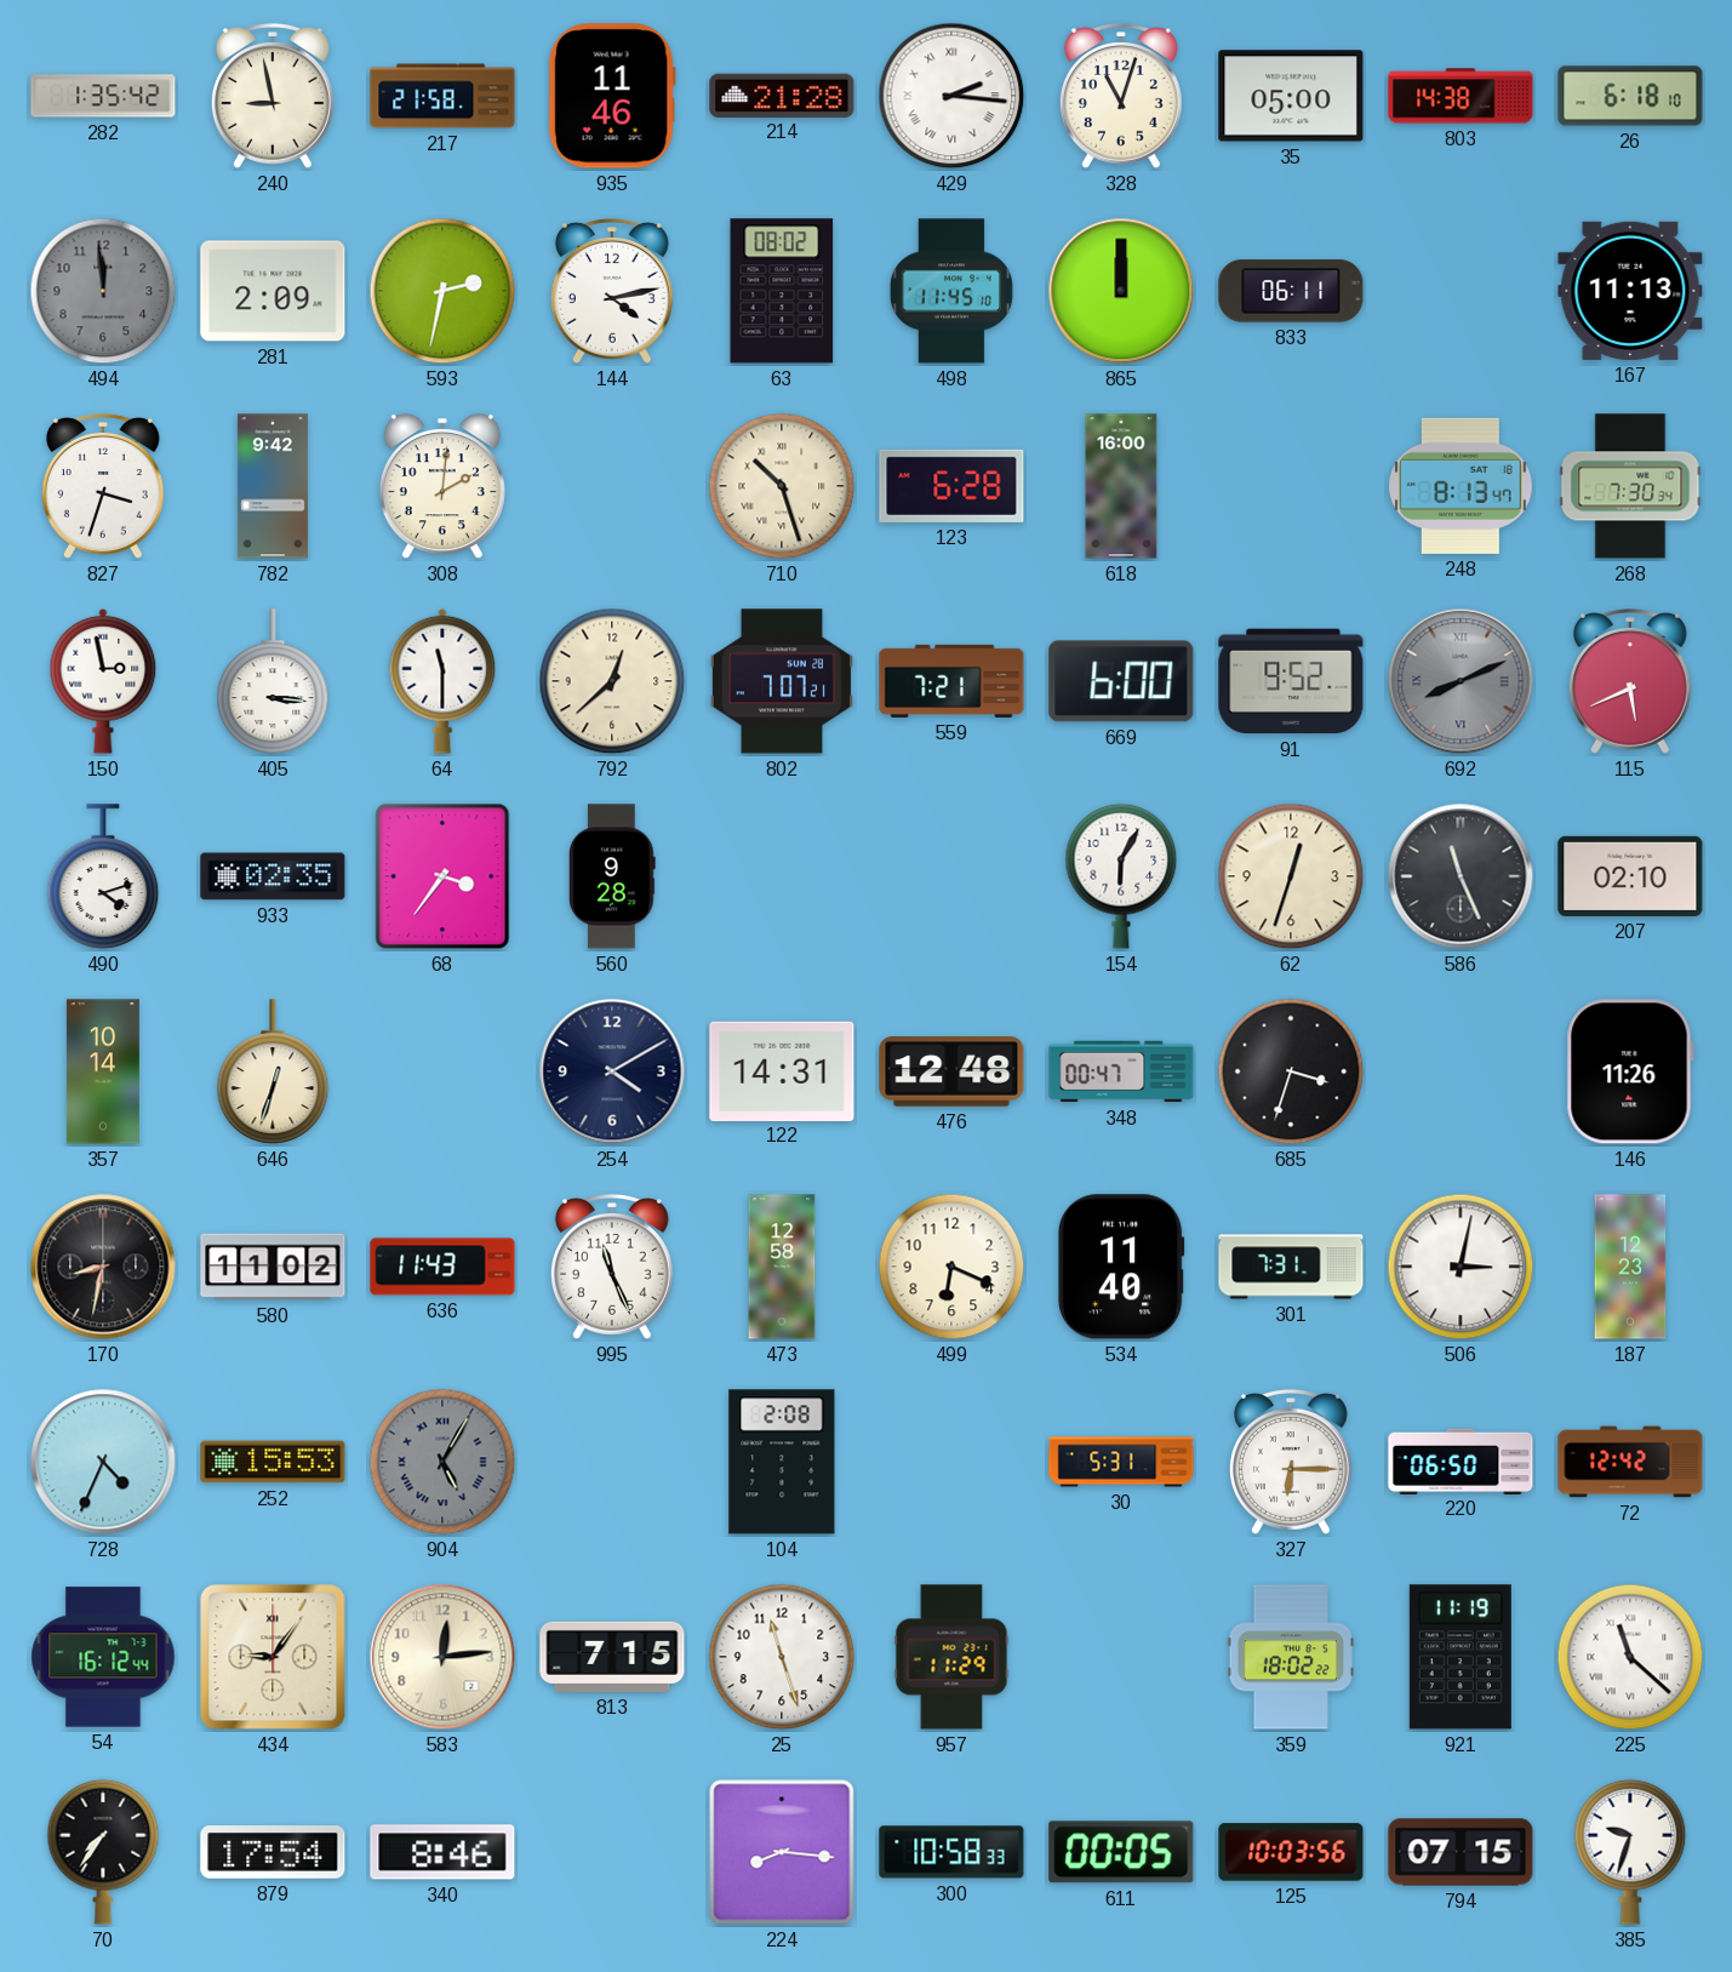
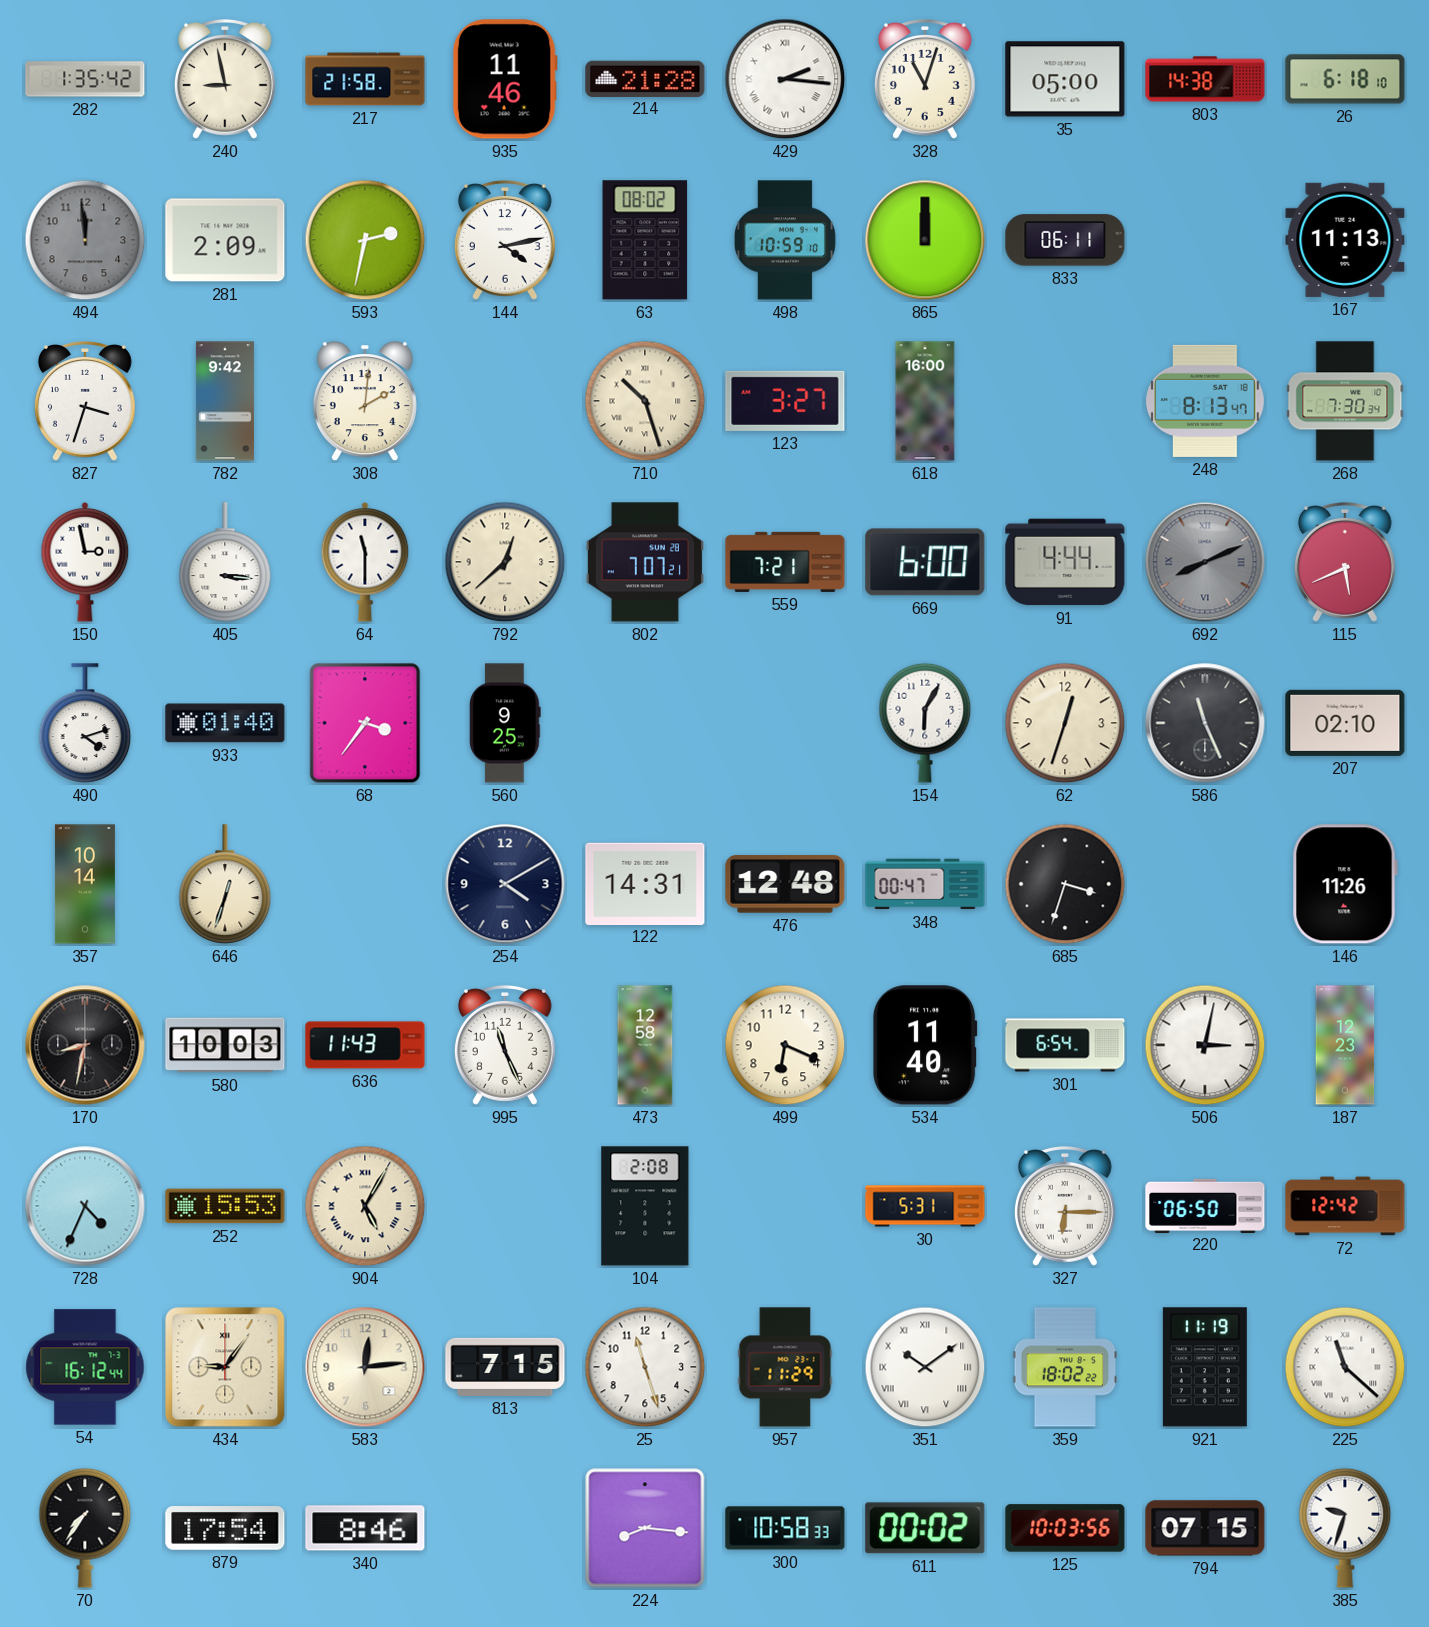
498: 11:45 -> 10:59 (785, 240)
123: 6:28 -> 3:27 (785, 401)
91: 9:52 -> 4:44 (1065, 562)
933: 02:35 -> 01:40 (225, 723)
560: 9:28 -> 9:25 (505, 723)
580: 11:02 -> 10:03 (225, 1045)
301: 7:31 -> 6:54 (1065, 1045)
904 dial: grey -> cream (365, 1206)
351: none -> 10:09 (925, 1367)
611: 00:05 -> 00:02 (925, 1528)
